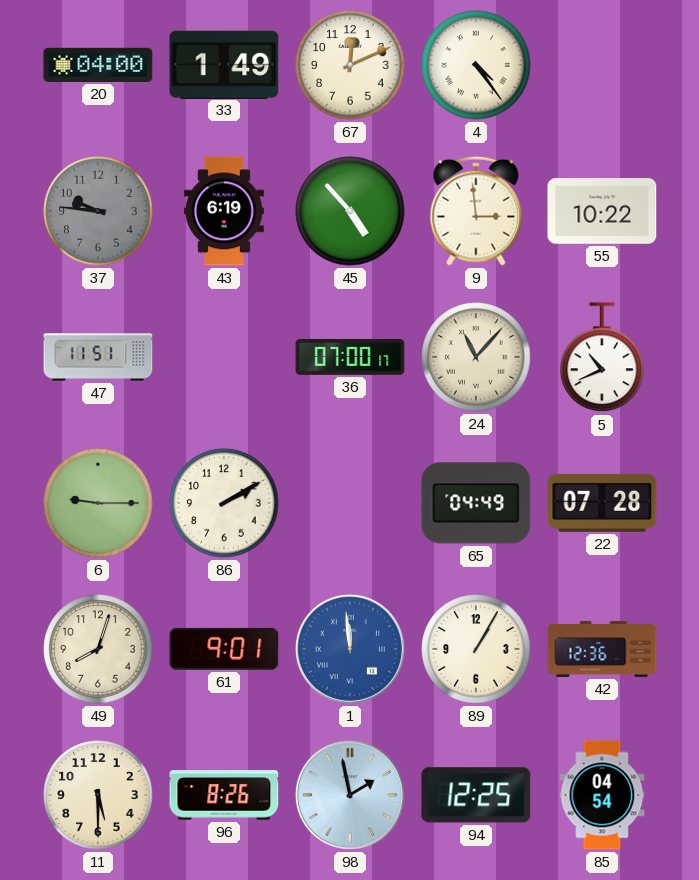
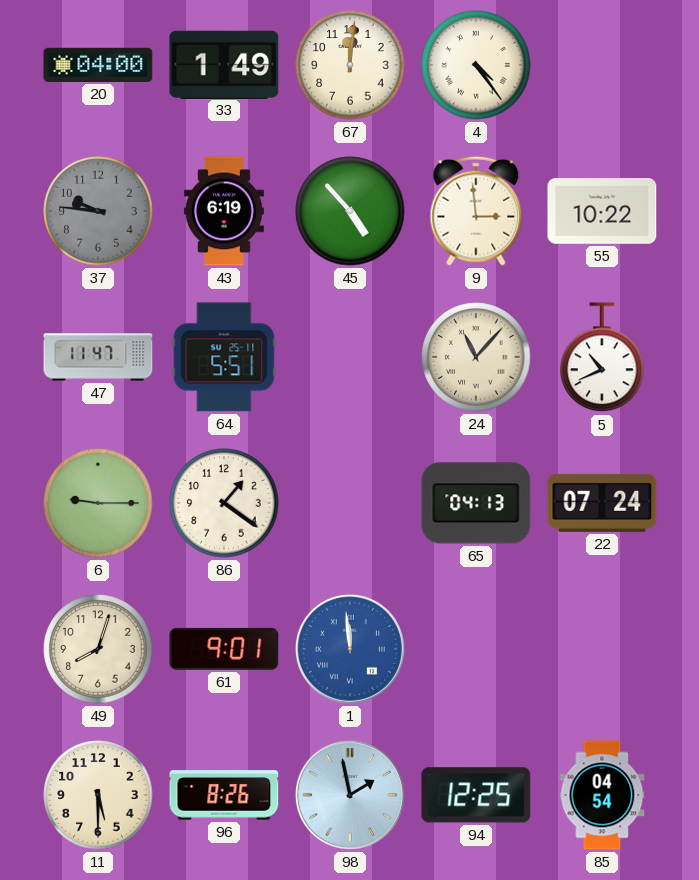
67: 12:11 -> 12:01 (350, 65)
47: 11:51 -> 11:47 (98, 357)
64: none -> 5:51 (224, 357)
36: 07:00 -> none (350, 357)
86: 2:10 -> 1:21 (224, 503)
65: 04:49 -> 04:13 (476, 503)
22: 07:28 -> 07:24 (602, 503)
89: 1:05 -> none (476, 649)
42: 12:36 -> none (602, 649)
